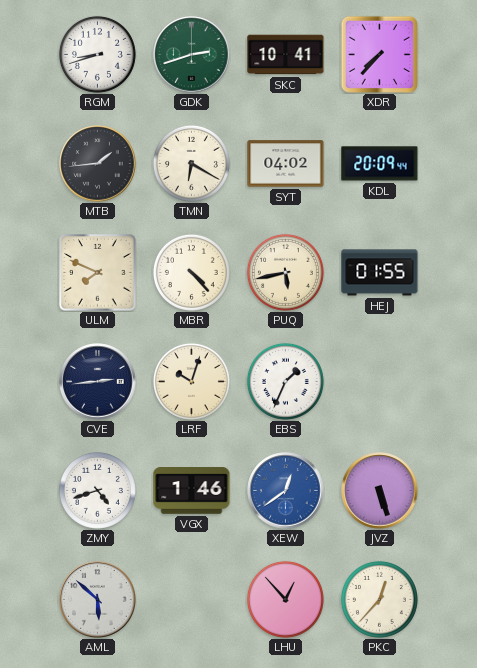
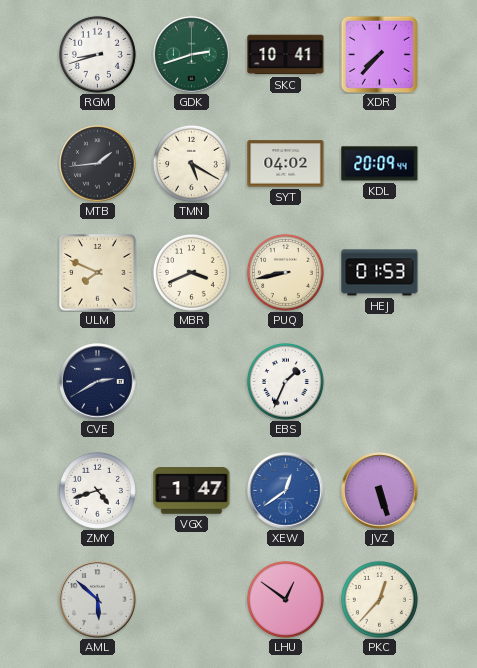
TMN: 6:20 -> 5:20 (191, 163)
MBR: 4:23 -> 3:41 (191, 272)
PUQ: 5:43 -> 8:43 (285, 272)
HEJ: 01:55 -> 01:53 (380, 273)
CVE: 2:44 -> 2:40 (98, 382)
LRF: 10:03 -> none (191, 381)
VGX: 1:46 -> 1:47 (192, 491)
LHU: 12:53 -> 12:51 (285, 599)
